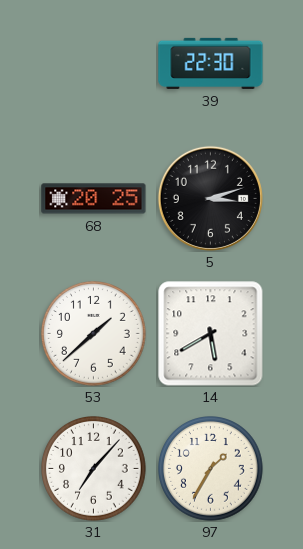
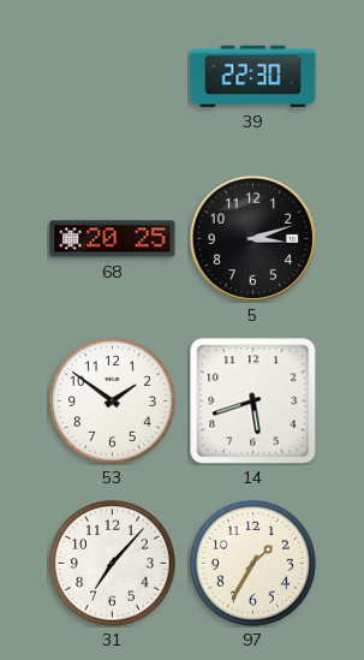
53: 1:38 -> 1:51 (113, 402)
14: 5:40 -> 5:42 (252, 400)
